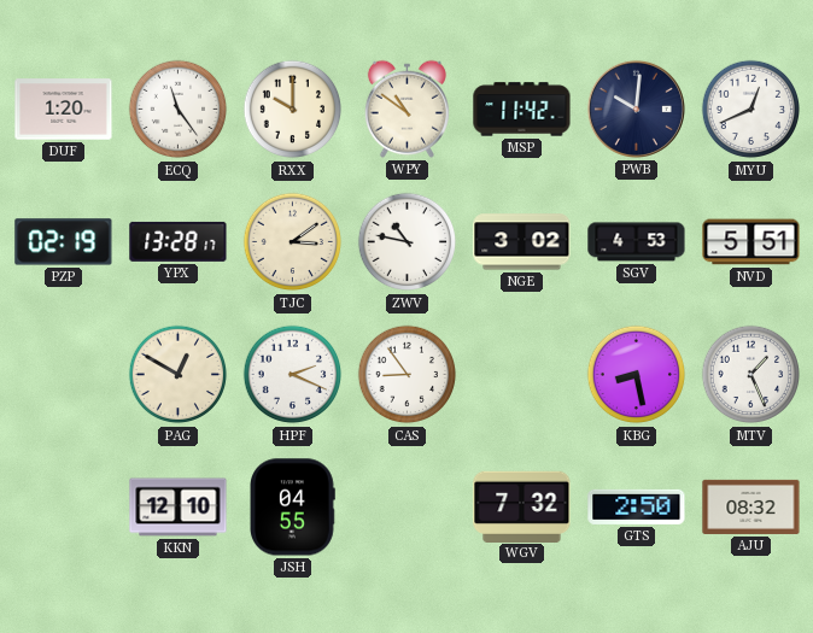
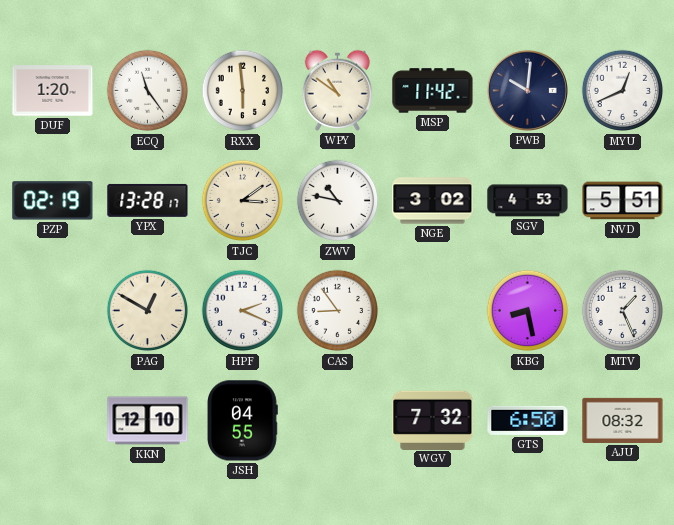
RXX: 10:00 -> 5:59 (243, 91)
GTS: 2:50 -> 6:50 (528, 420)
